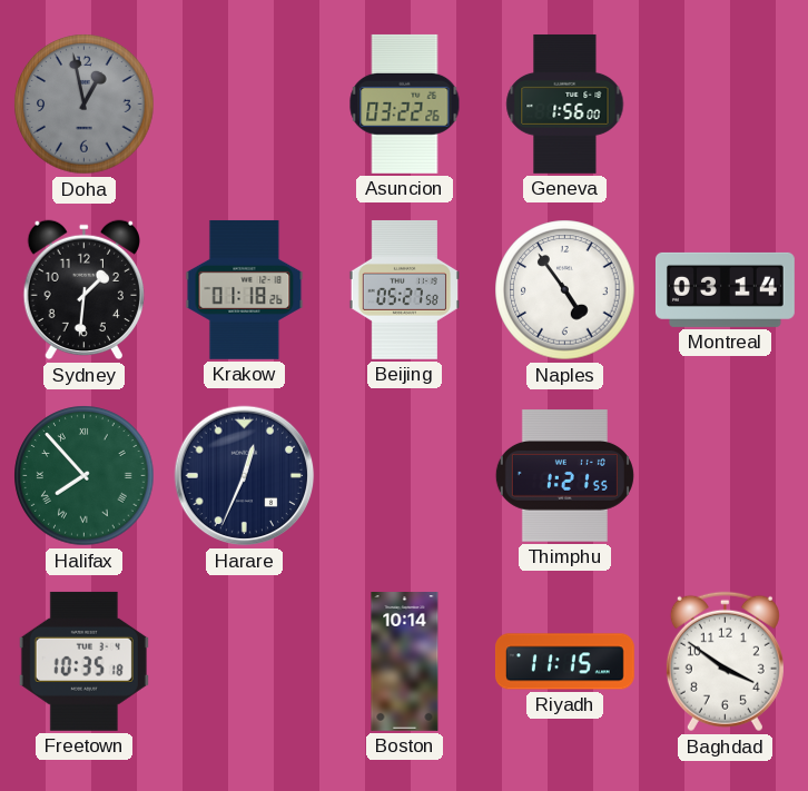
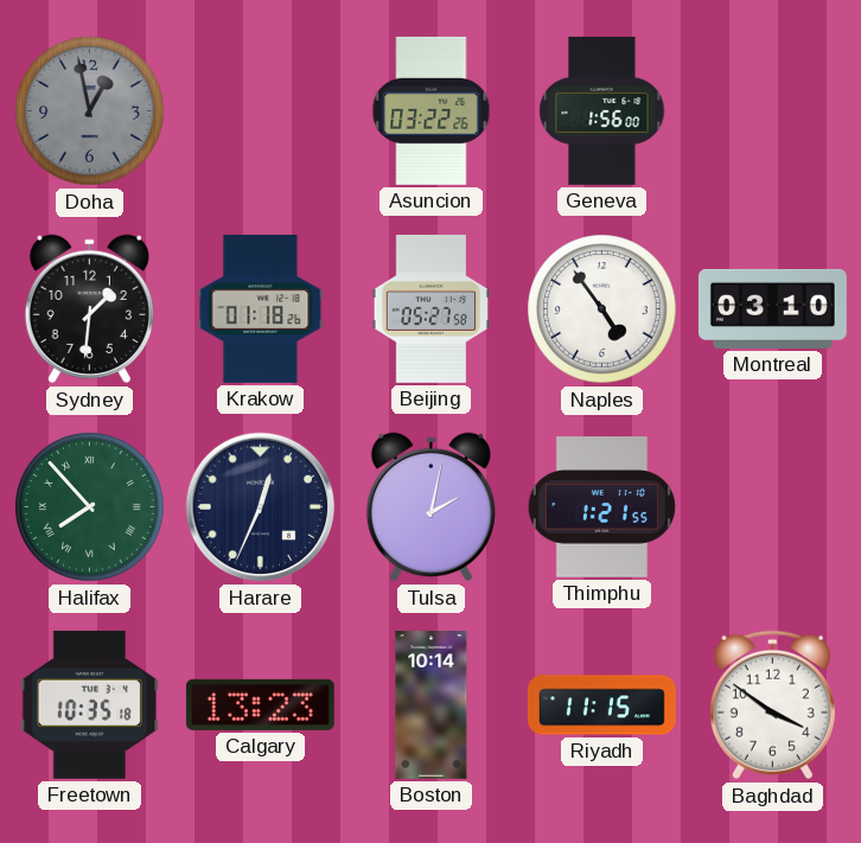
Montreal: 03:14 -> 03:10 (772, 308)
Tulsa: none -> 2:02 (430, 507)
Calgary: none -> 13:23 (260, 704)
